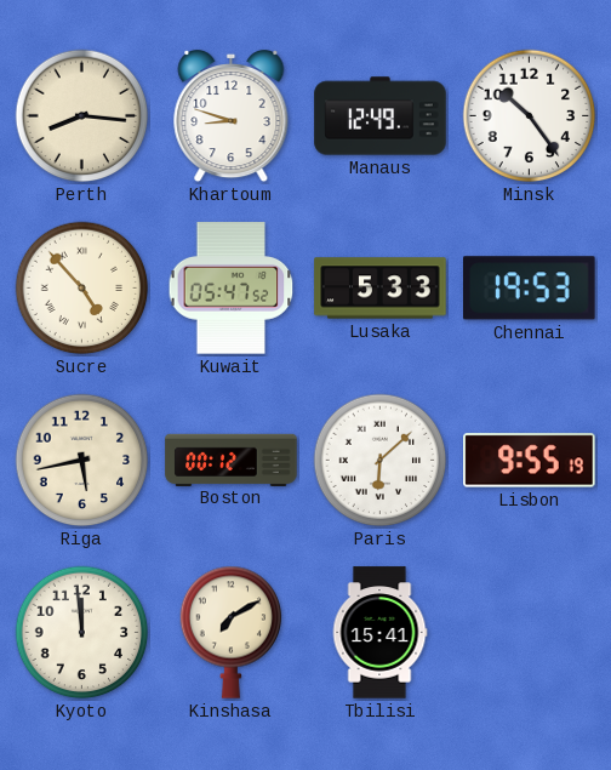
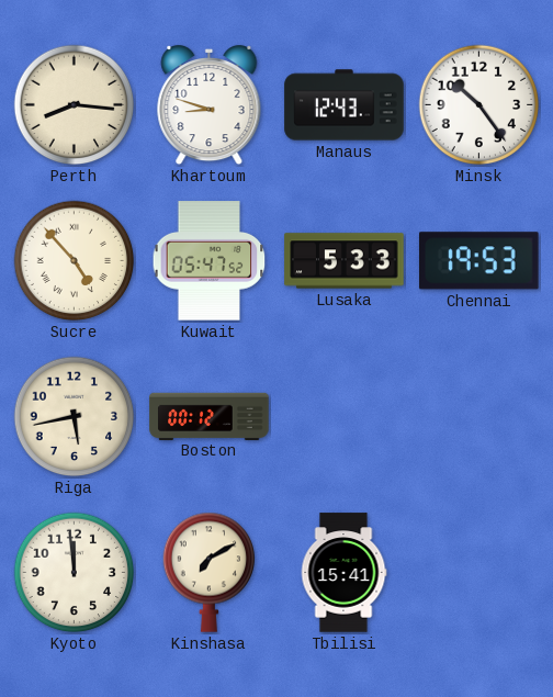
Manaus: 12:49 -> 12:43 (345, 105)
Paris: 6:08 -> none (381, 461)
Lisbon: 9:55 -> none (530, 461)
